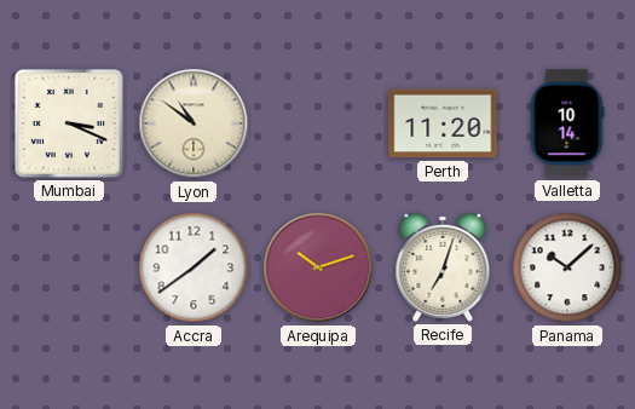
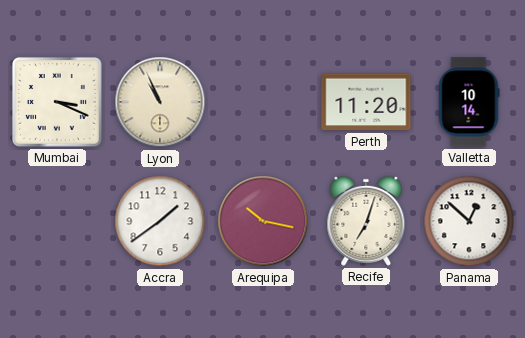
Lyon: 10:51 -> 10:56 (160, 102)
Arequipa: 10:12 -> 10:17 (263, 221)
Panama: 10:08 -> 12:52 (469, 221)
